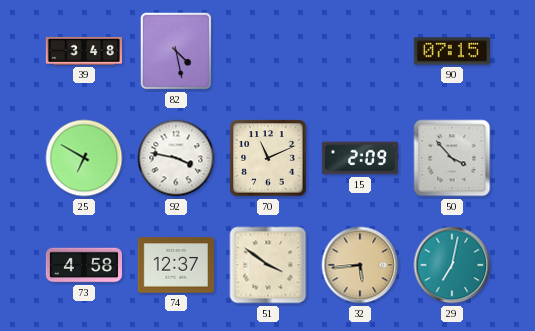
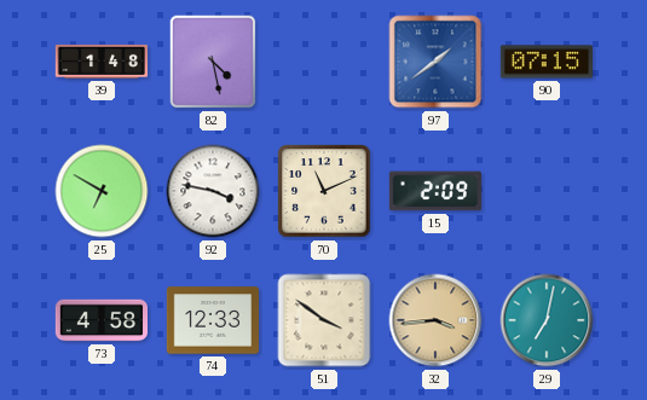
39: 3:48 -> 1:48 (100, 62)
97: none -> 1:39 (435, 62)
50: 3:53 -> none (452, 158)
74: 12:37 -> 12:33 (213, 320)
32: 5:44 -> 3:44 (435, 320)
